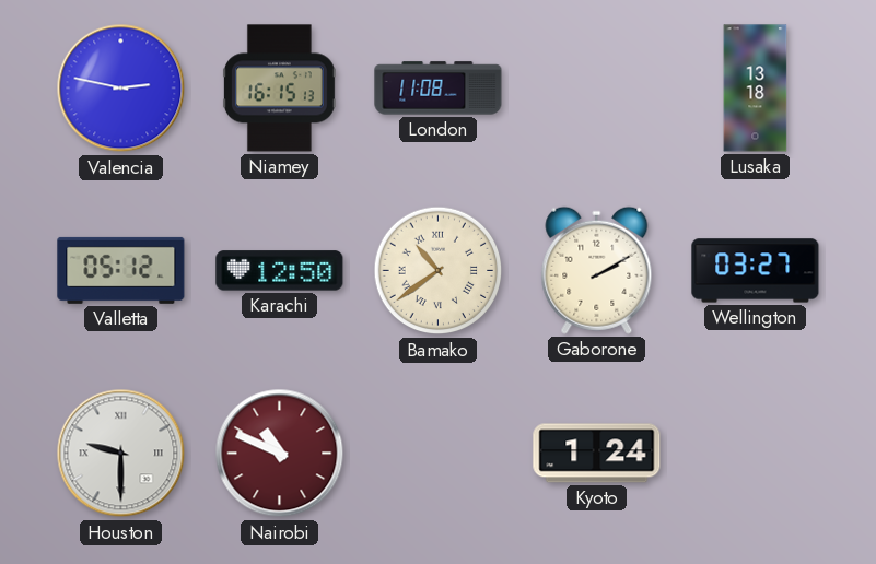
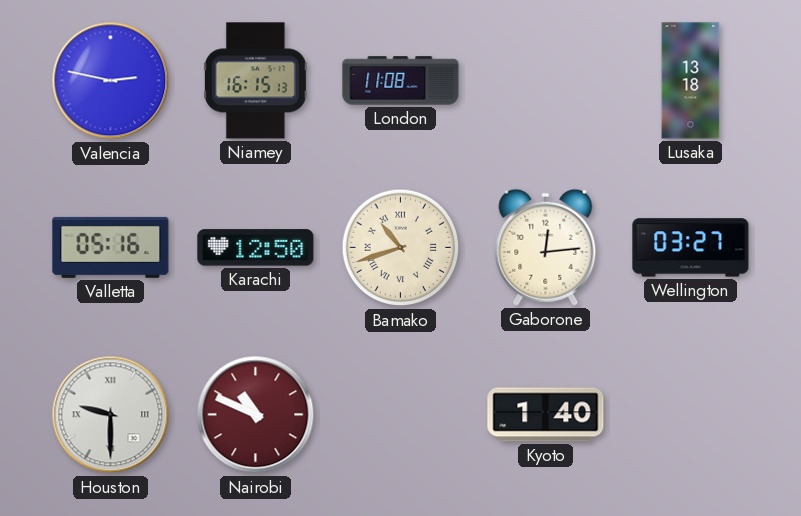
Valletta: 05:12 -> 05:16 (111, 247)
Bamako: 10:39 -> 10:42 (401, 248)
Gaborone: 2:10 -> 12:14 (546, 247)
Kyoto: 1:24 -> 1:40 (546, 415)
